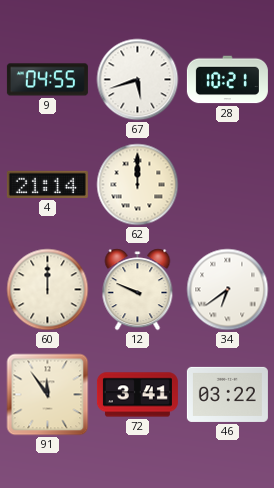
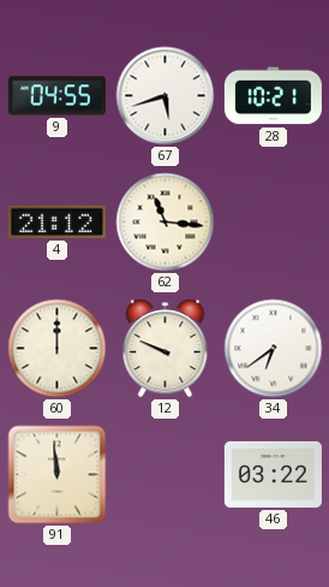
4: 21:14 -> 21:12 (56, 221)
62: 12:00 -> 11:16 (166, 223)
91: 11:54 -> 11:59 (58, 475)
72: 3:41 -> none (137, 395)
